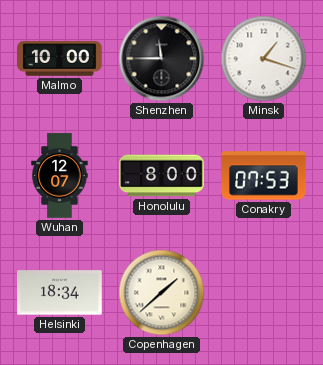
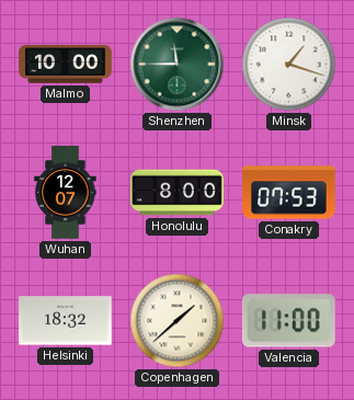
Shenzhen dial: black -> green (178, 65)
Helsinki: 18:34 -> 18:32 (66, 321)
Valencia: none -> 11:00 (288, 321)
